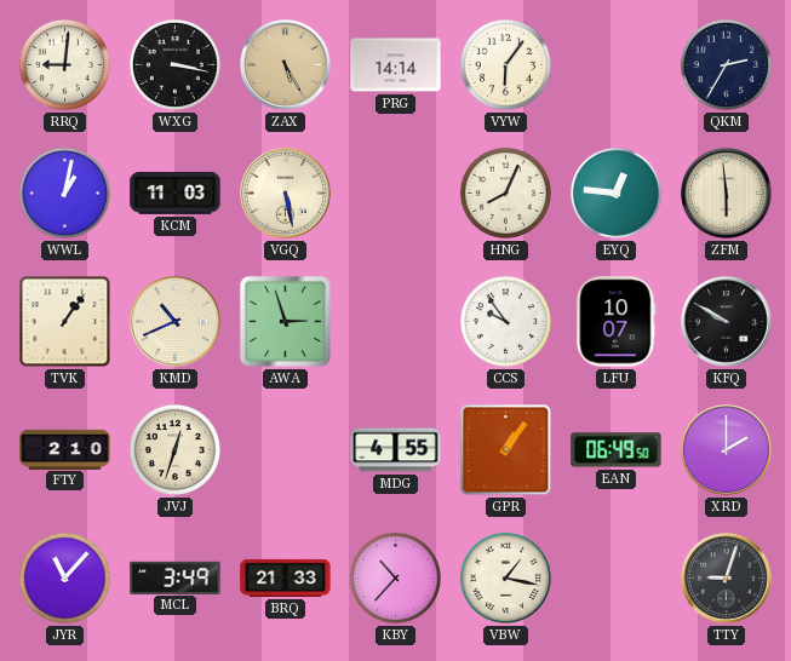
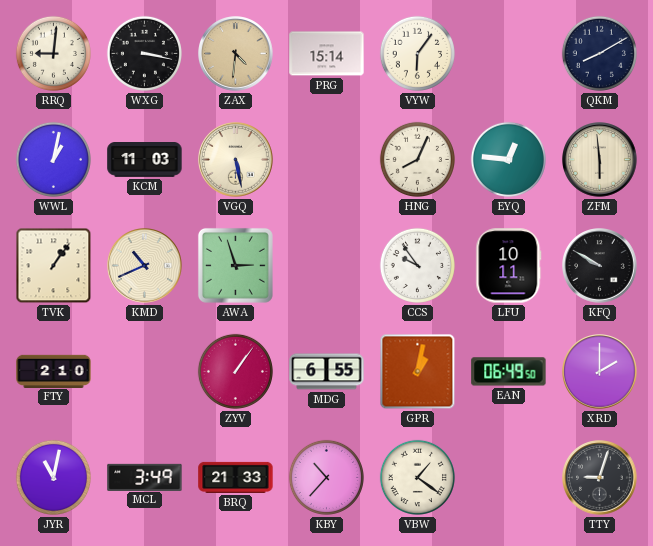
ZAX: 5:25 -> 4:31 (236, 54)
PRG: 14:14 -> 15:14 (327, 54)
QKM: 2:35 -> 8:10 (599, 53)
LFU: 10:07 -> 10:11 (509, 266)
JVJ: 12:33 -> none (174, 449)
ZYV: none -> 1:06 (235, 371)
MDG: 4:55 -> 6:55 (327, 372)
GPR: 1:06 -> 1:02 (418, 372)
JYR: 11:07 -> 11:02 (53, 477)
VBW: 1:17 -> 1:21 (417, 477)
